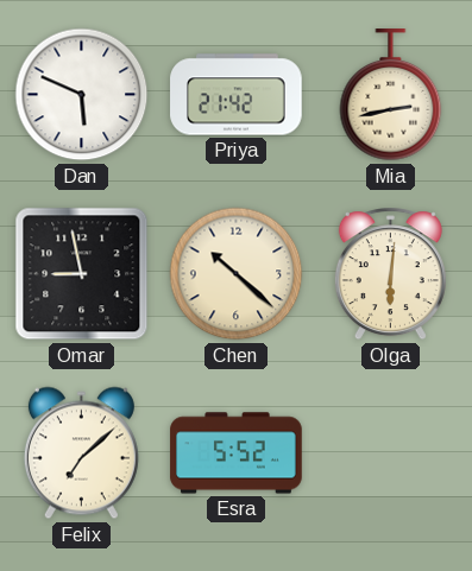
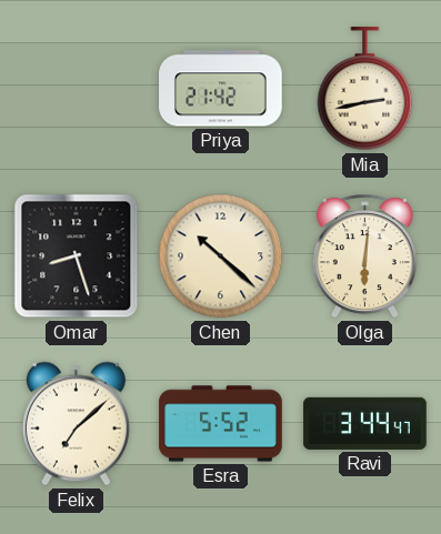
Dan: 5:49 -> none (82, 95)
Omar: 8:58 -> 8:27 (77, 256)
Ravi: none -> 3:44 (365, 423)
